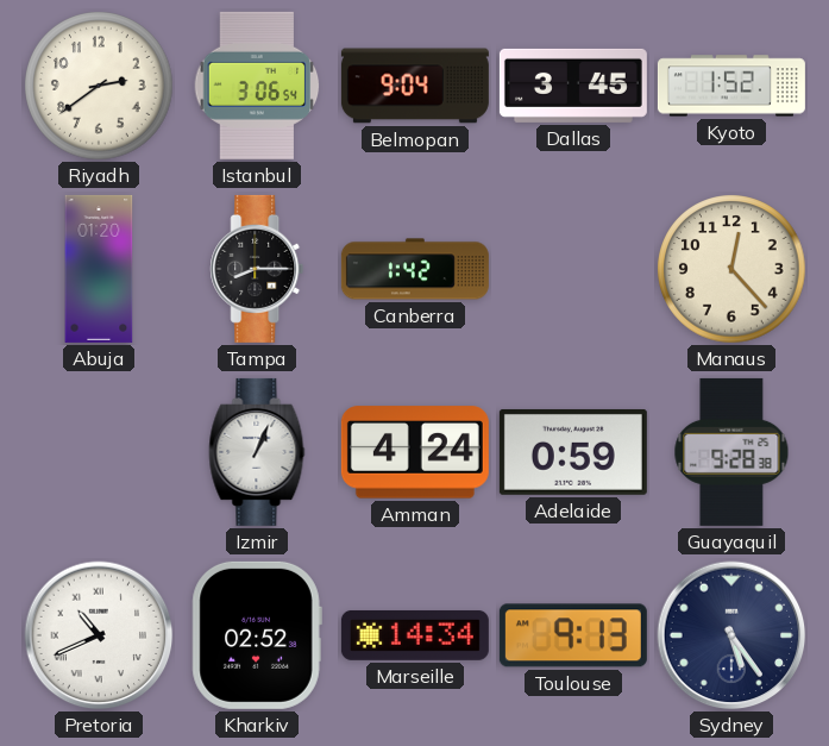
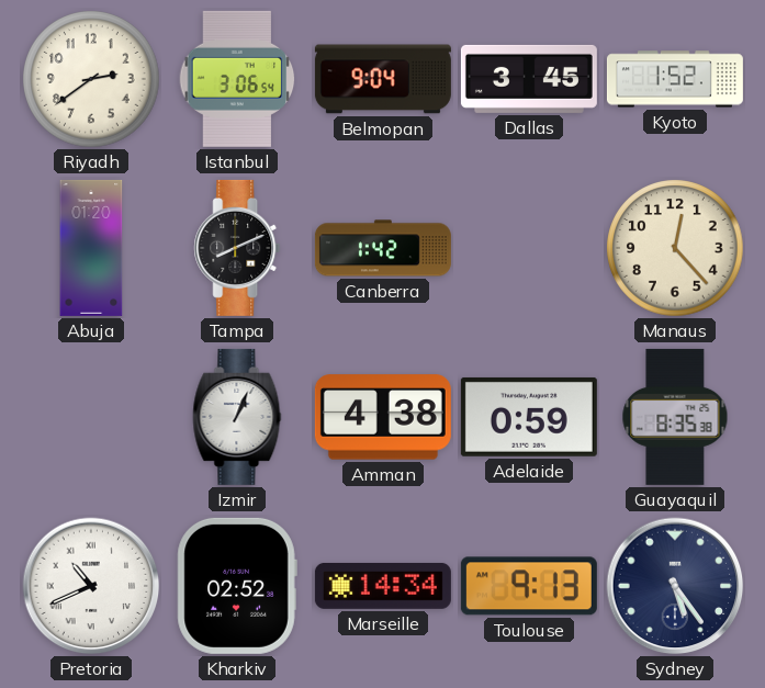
Tampa: 8:15 -> 8:11 (237, 248)
Amman: 4:24 -> 4:38 (383, 417)
Guayaquil: 9:28 -> 8:35 (675, 417)
